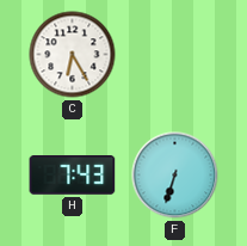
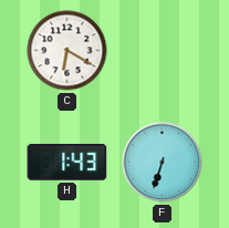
C: 6:25 -> 6:20 (67, 51)
H: 7:43 -> 1:43 (67, 163)
